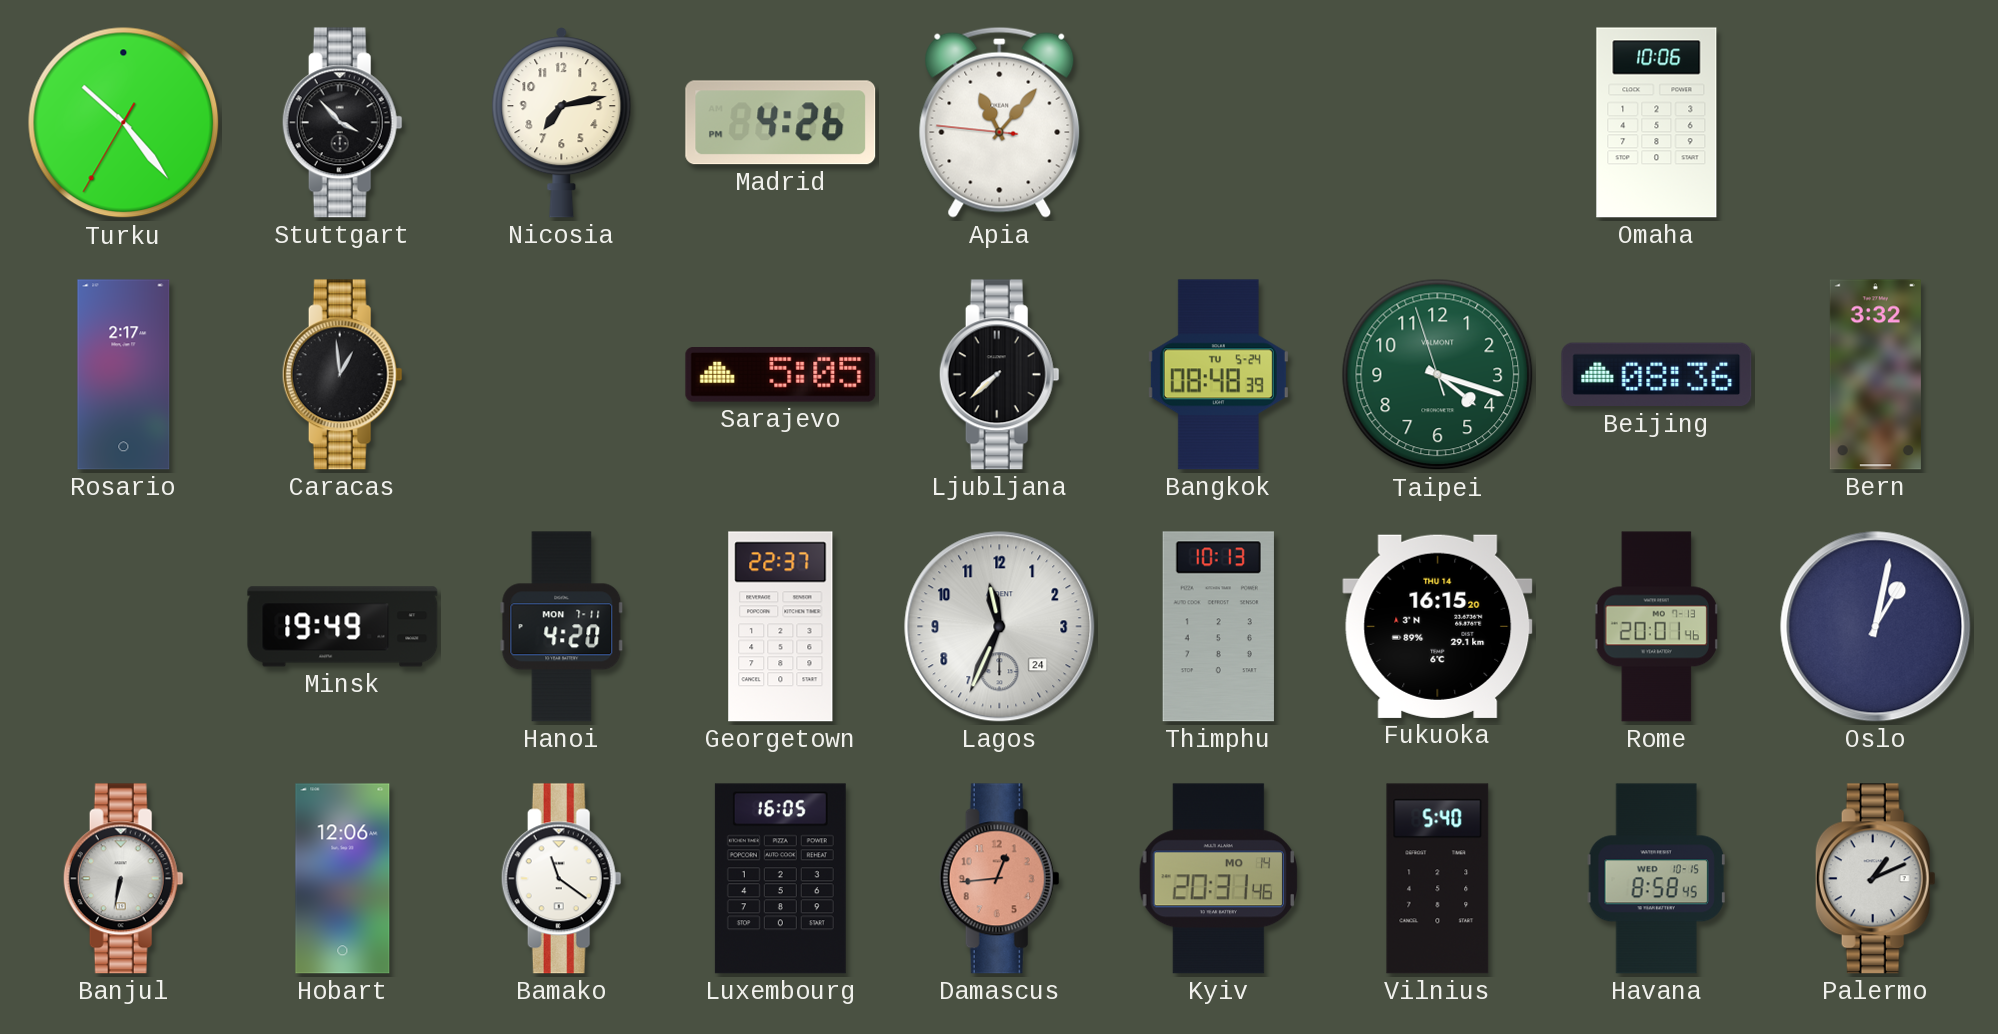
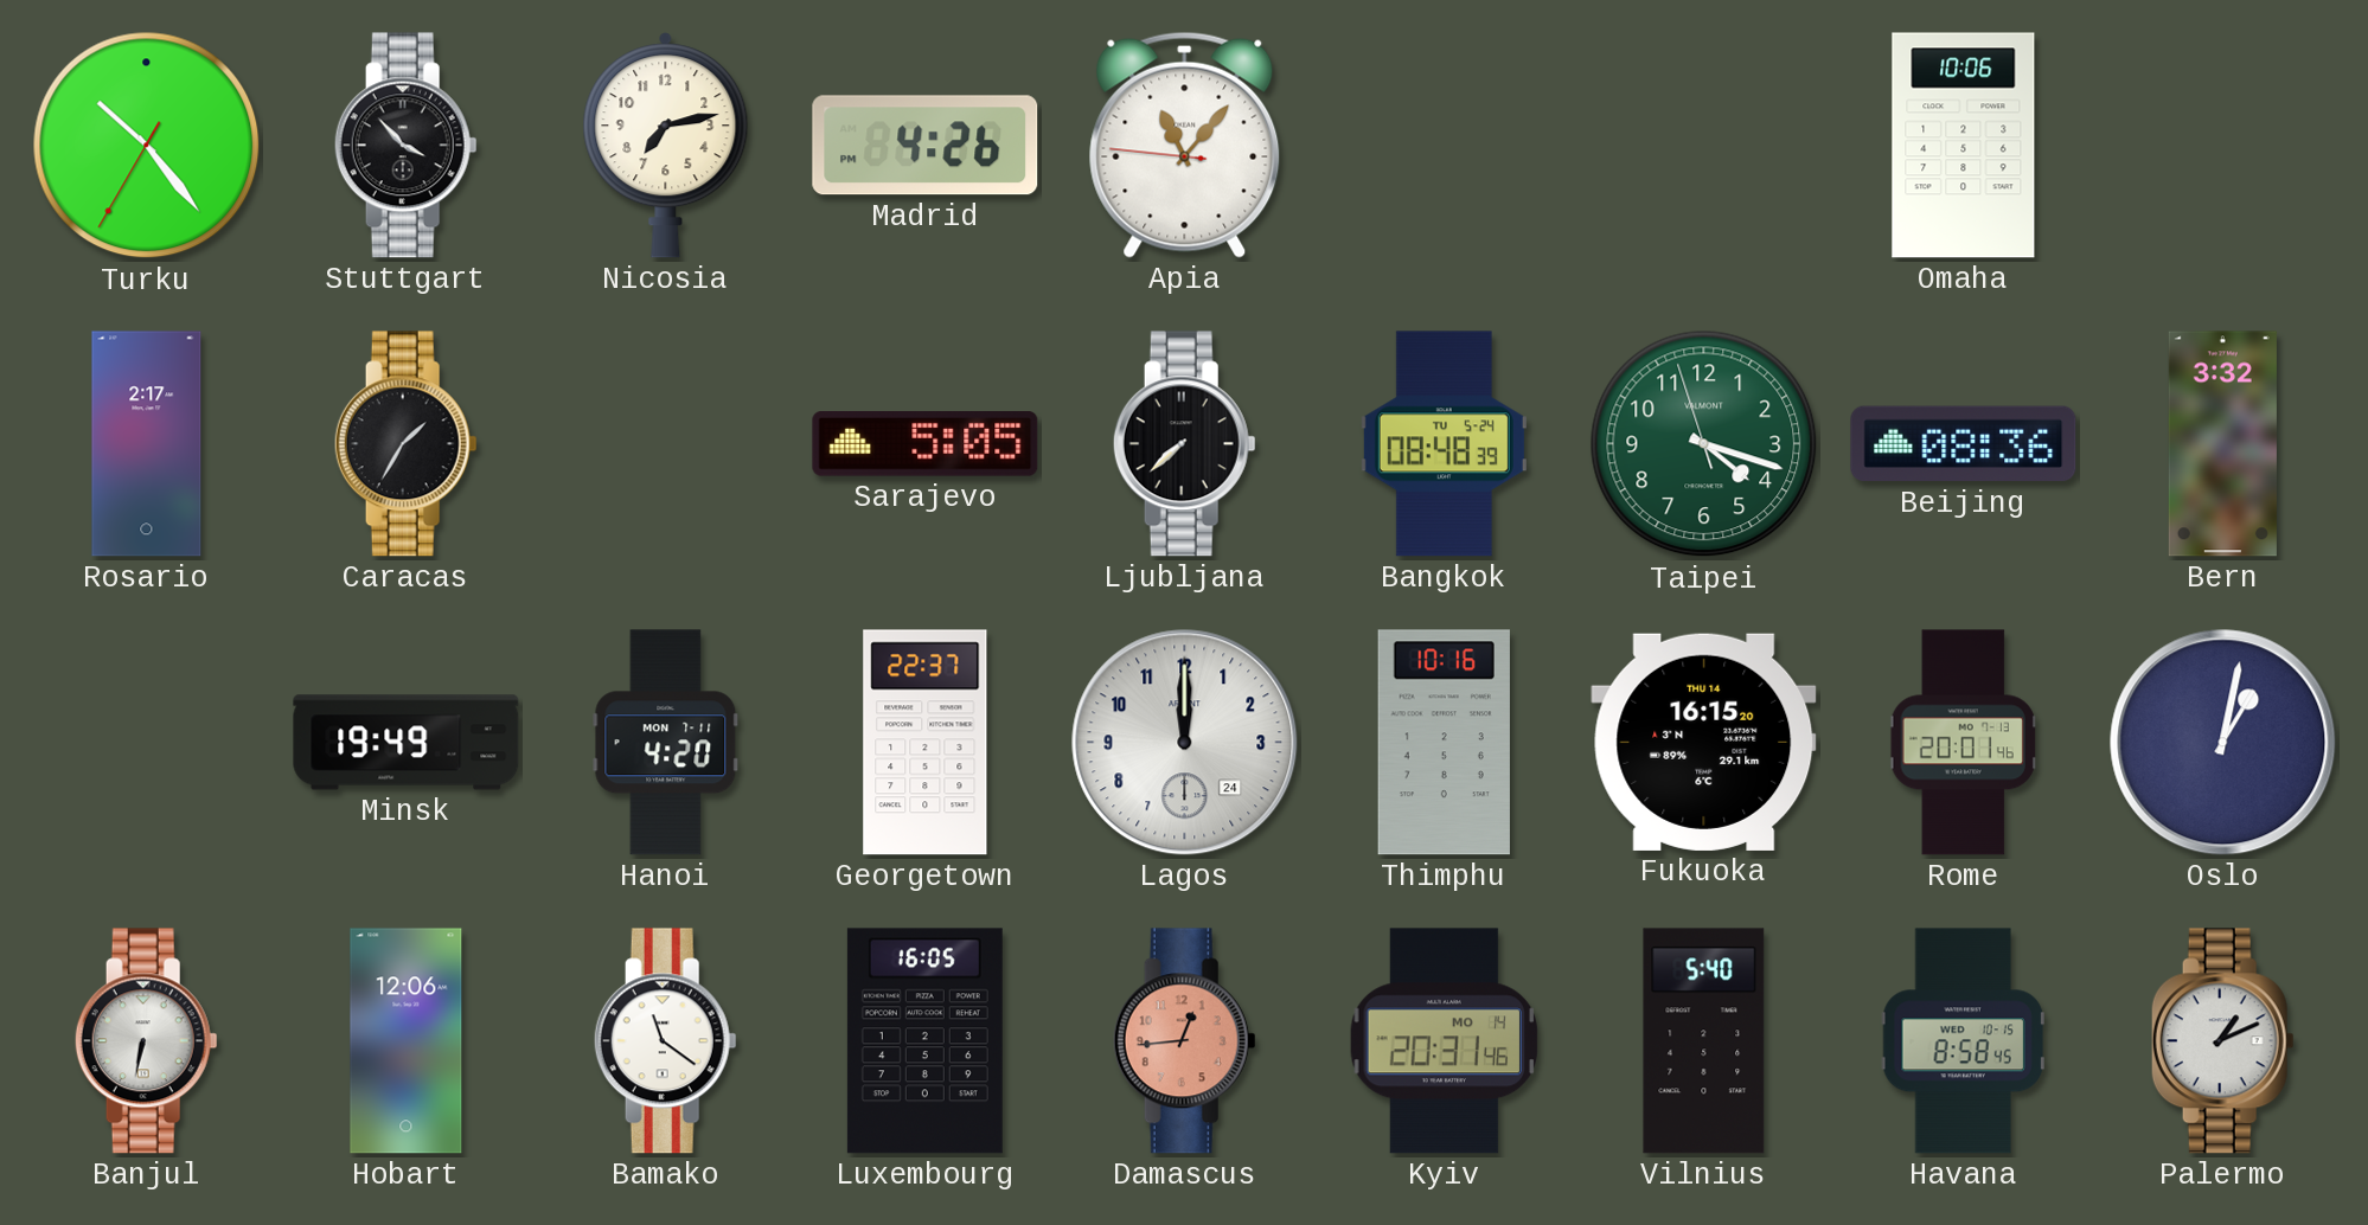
Caracas: 12:59 -> 1:35 (405, 444)
Lagos: 11:34 -> 12:00 (1185, 743)
Thimphu: 10:13 -> 10:16 (1444, 743)
